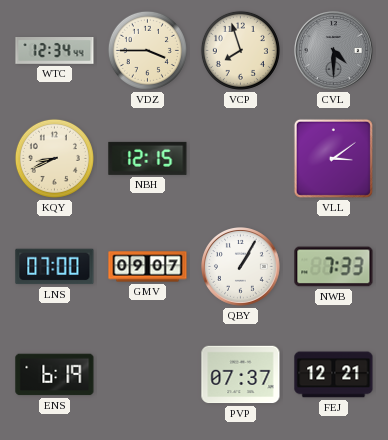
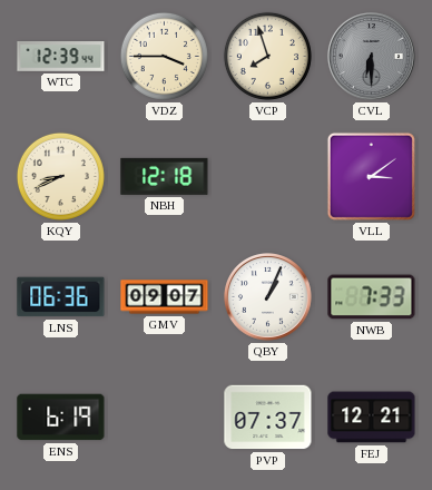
WTC: 12:34 -> 12:39 (61, 57)
CVL: 4:30 -> 6:30 (372, 57)
NBH: 12:15 -> 12:18 (165, 176)
LNS: 07:00 -> 06:36 (61, 297)
QBY: 1:05 -> 1:04 (268, 297)
